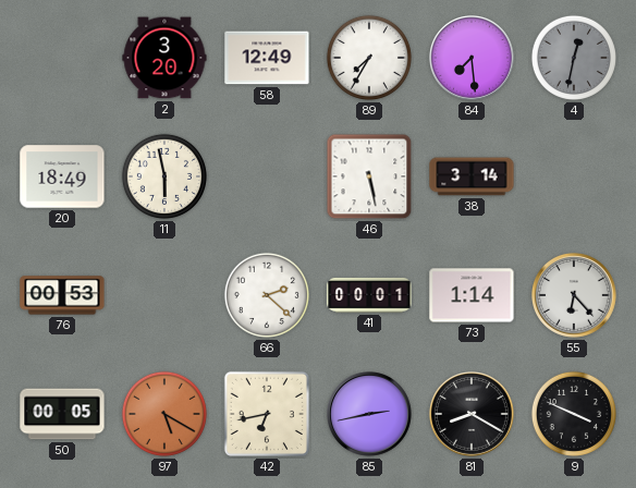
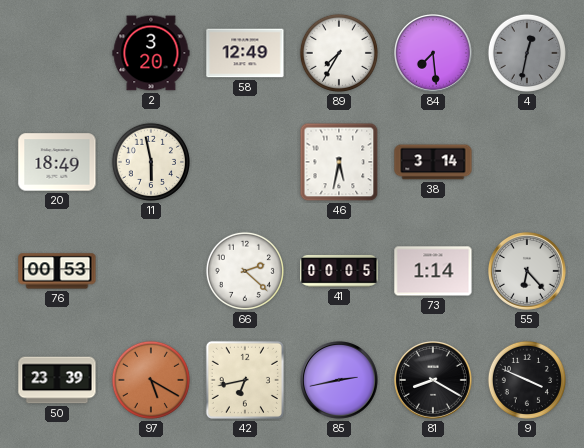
46: 5:28 -> 5:32 (339, 162)
41: 00:01 -> 00:05 (339, 271)
50: 00:05 -> 23:39 (57, 380)
